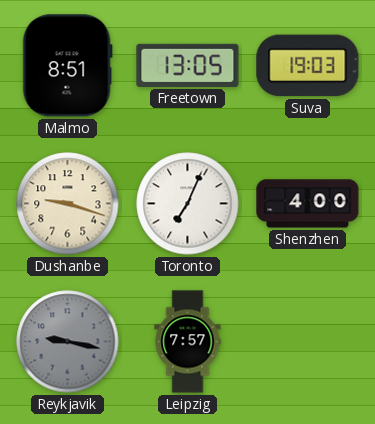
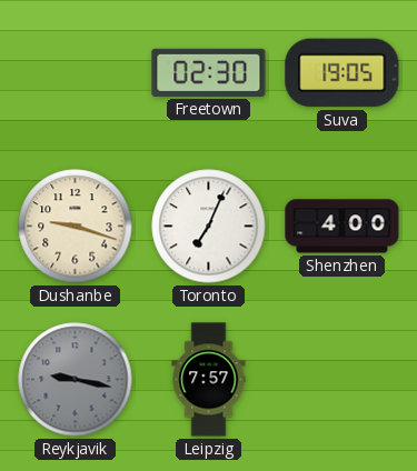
Malmo: 8:51 -> none (67, 66)
Freetown: 13:05 -> 02:30 (209, 72)
Suva: 19:03 -> 19:05 (342, 73)
